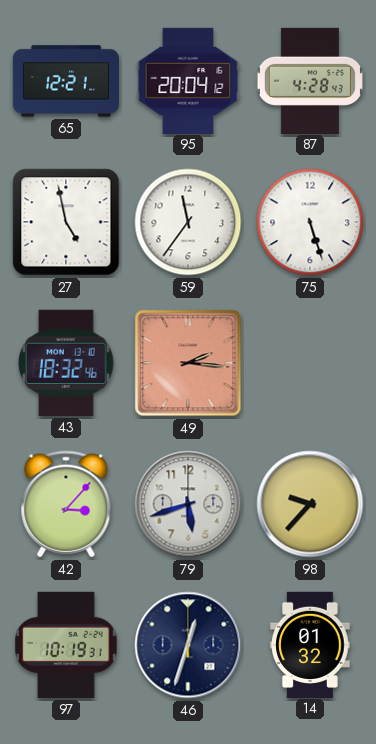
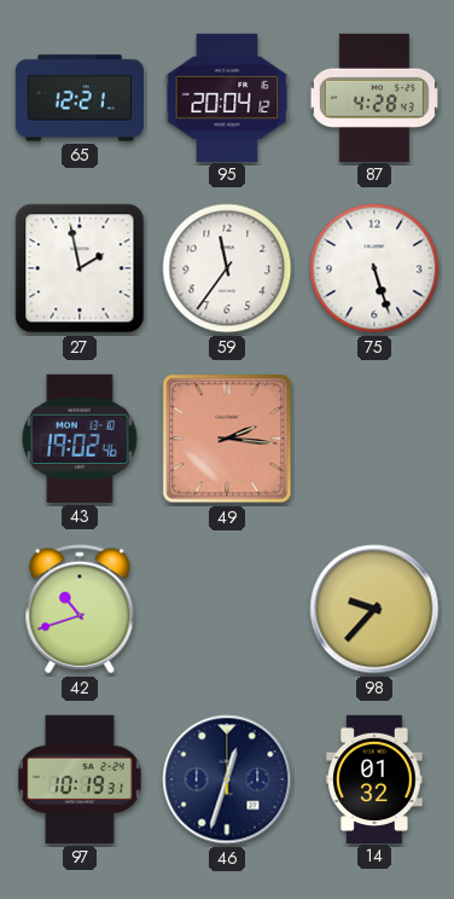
27: 4:58 -> 1:58 (80, 268)
43: 18:32 -> 19:02 (80, 439)
42: 3:07 -> 10:42 (80, 609)
79: 5:42 -> none (188, 504)
